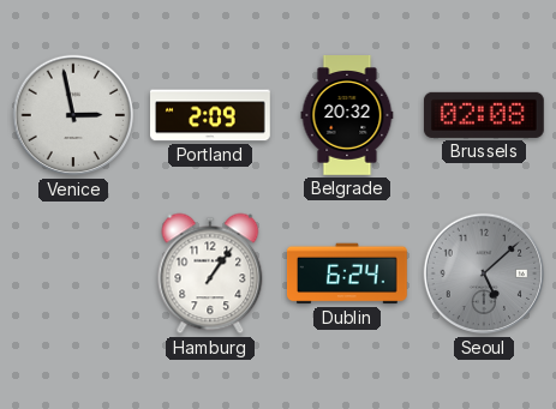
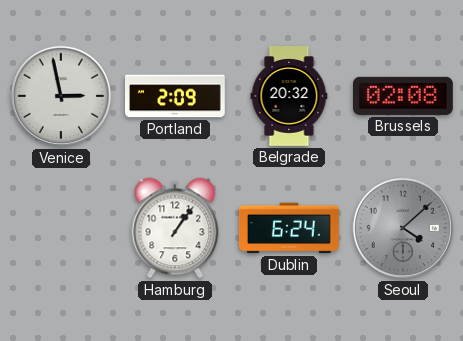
Seoul: 5:08 -> 4:08 (403, 228)
